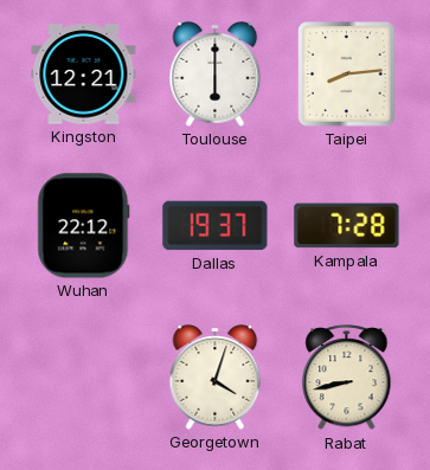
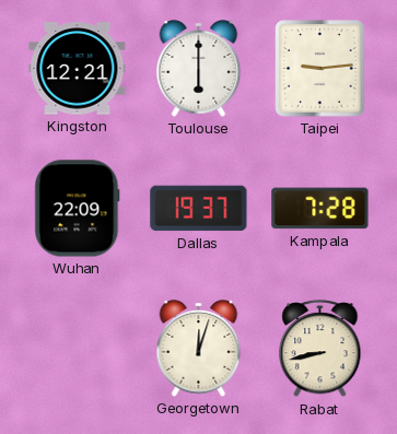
Taipei: 8:14 -> 9:14 (320, 69)
Wuhan: 22:12 -> 22:09 (78, 209)
Georgetown: 4:03 -> 12:03 (199, 349)
